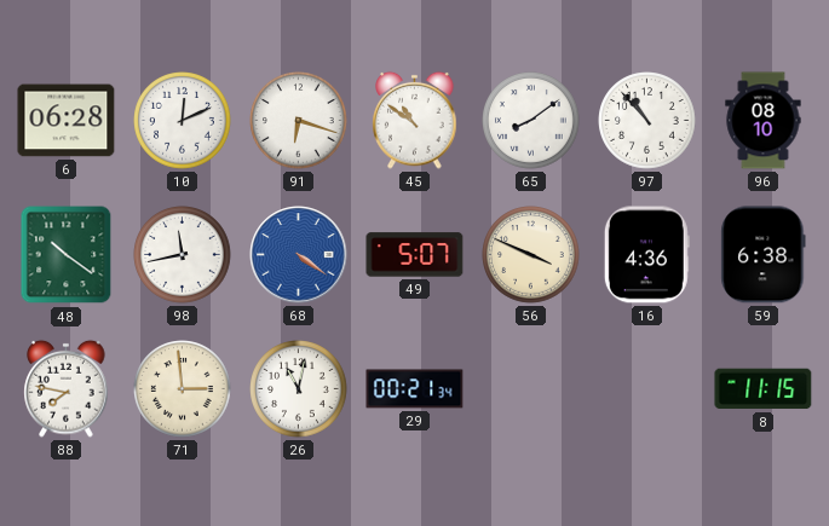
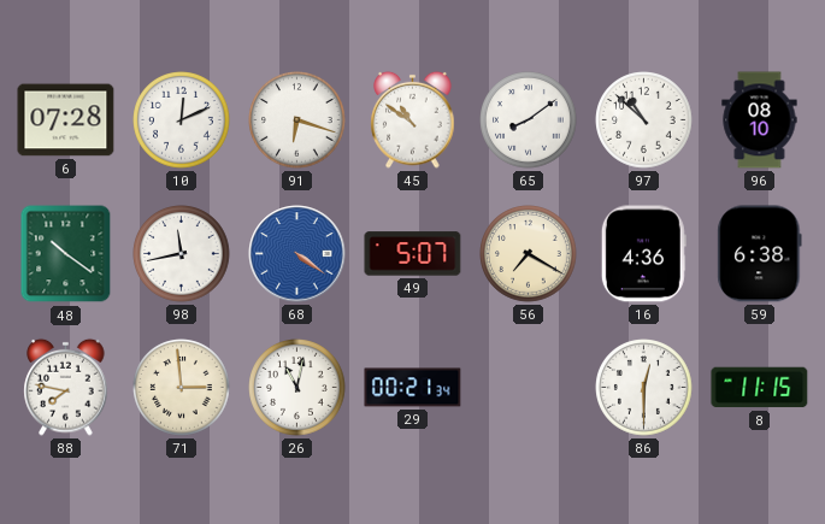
6: 06:28 -> 07:28 (66, 120)
97: 10:53 -> 10:52 (644, 120)
56: 3:49 -> 7:20 (529, 254)
86: none -> 12:30 (644, 388)
